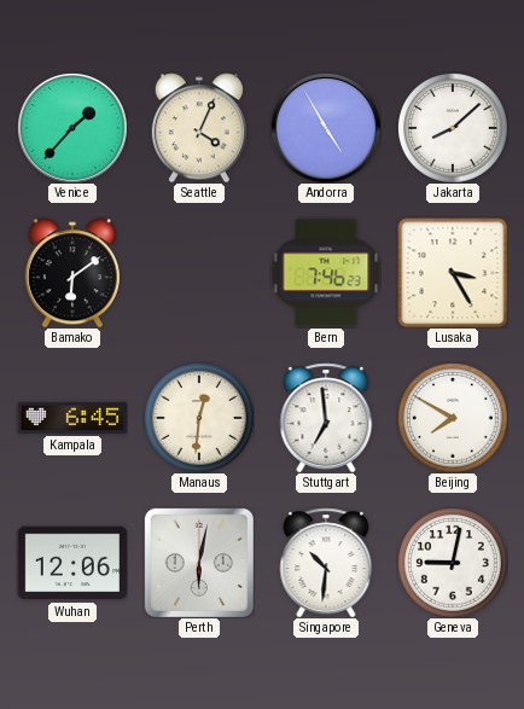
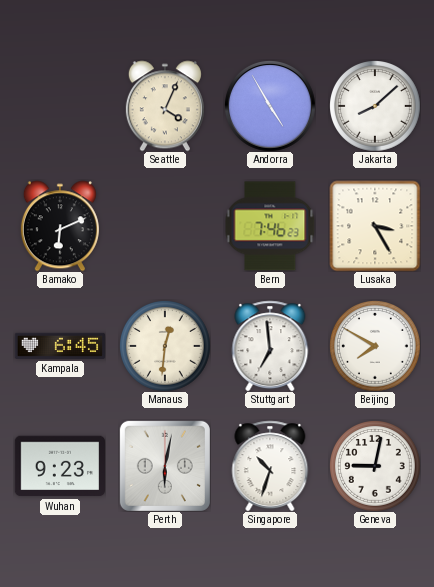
Venice: 1:37 -> none (72, 128)
Bamako: 6:09 -> 6:11 (60, 226)
Wuhan: 12:06 -> 9:23 (59, 466)
Singapore: 10:31 -> 10:33 (270, 466)
